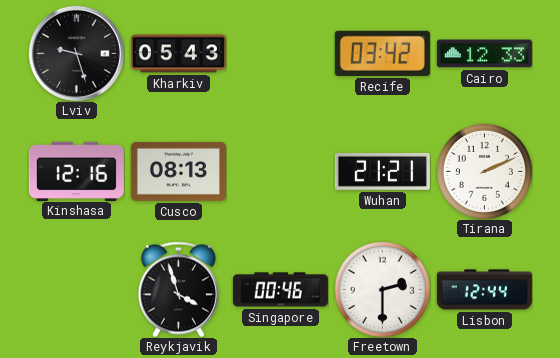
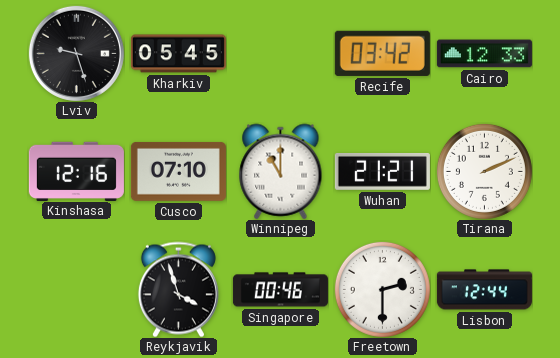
Kharkiv: 05:43 -> 05:45 (178, 54)
Cusco: 08:13 -> 07:10 (178, 171)
Winnipeg: none -> 11:00 (281, 171)
